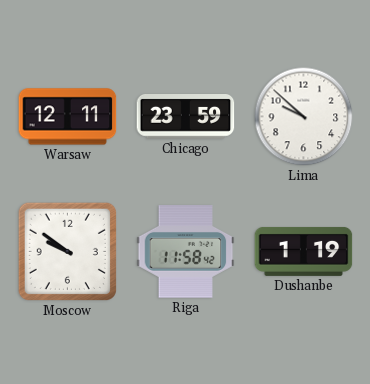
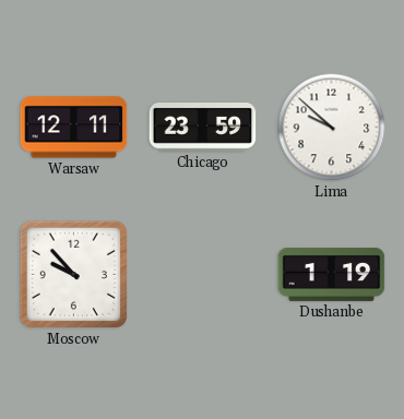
Moscow: 9:51 -> 9:53 (73, 274)
Riga: 11:58 -> none (186, 252)
